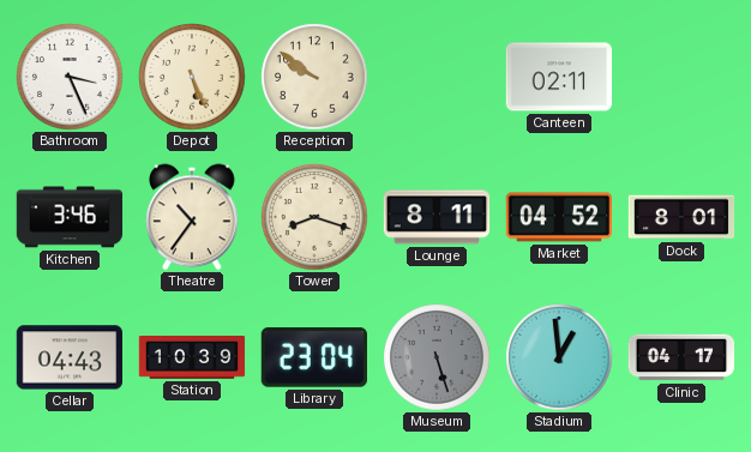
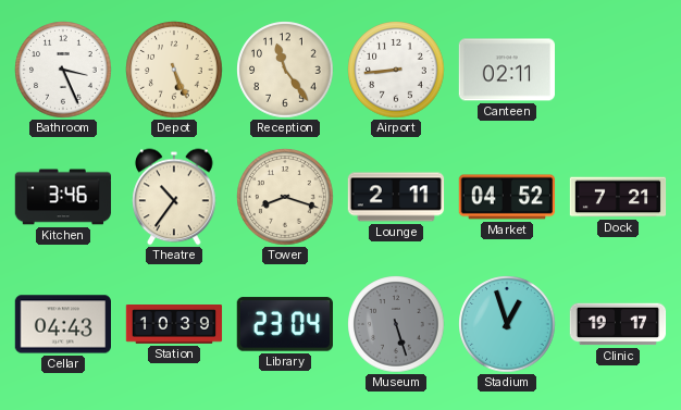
Reception: 9:51 -> 11:24 (285, 70)
Airport: none -> 8:44 (396, 70)
Lounge: 8:11 -> 2:11 (396, 197)
Dock: 8:01 -> 7:21 (618, 197)
Stadium: 12:59 -> 12:57 (507, 324)
Clinic: 04:17 -> 19:17 (618, 324)
